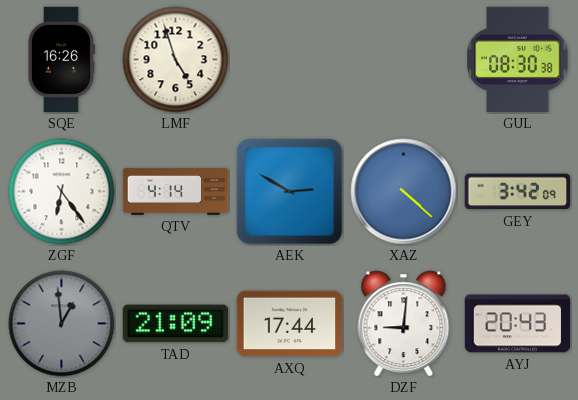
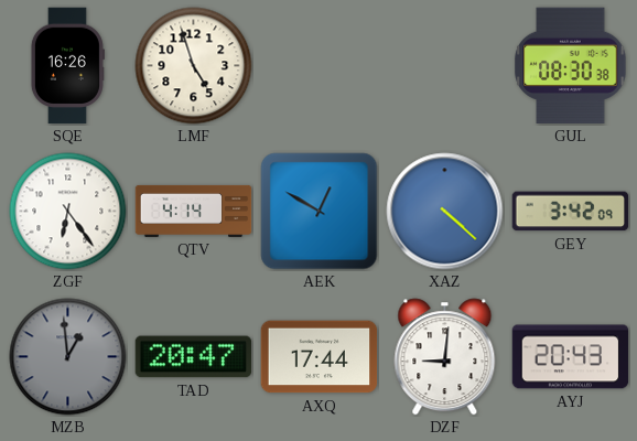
AEK: 2:50 -> 12:50 (320, 212)
TAD: 21:09 -> 20:47 (194, 357)
